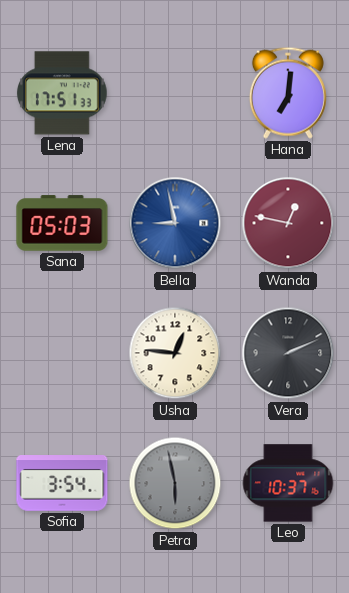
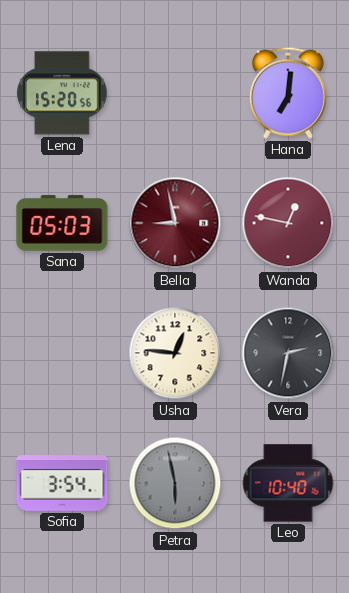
Lena: 17:51 -> 15:20 (63, 93)
Bella dial: blue -> burgundy (175, 223)
Vera: 2:11 -> 2:32 (288, 353)
Leo: 10:37 -> 10:40 (288, 483)
